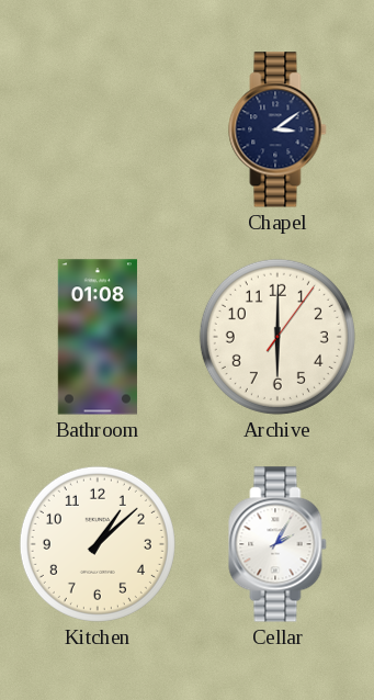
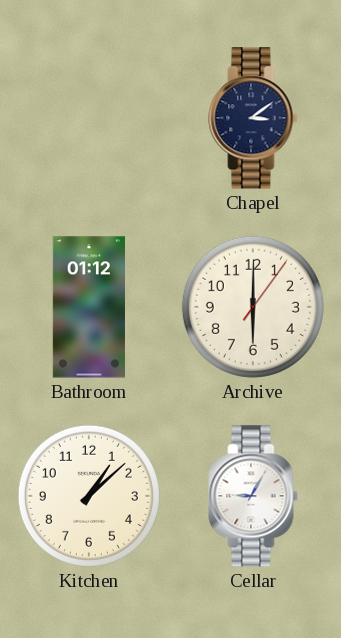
Bathroom: 01:08 -> 01:12 (89, 307)
Cellar: 2:05 -> 9:05 (253, 496)
